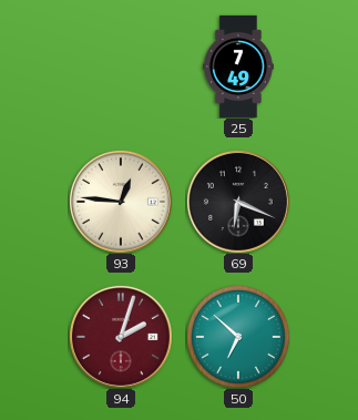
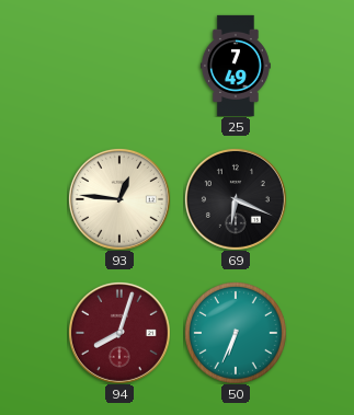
94: 2:03 -> 8:03 (119, 333)
50: 6:52 -> 6:34 (236, 333)
